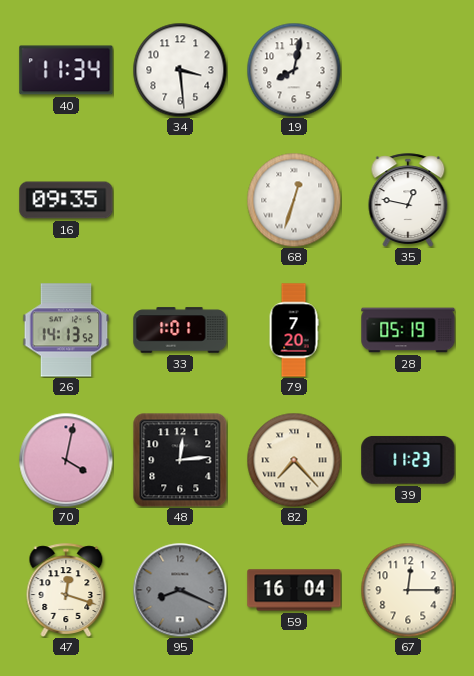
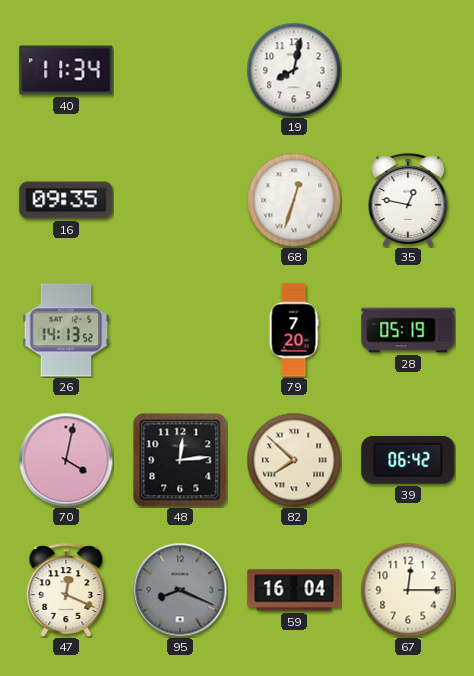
34: 3:29 -> none (180, 70)
33: 1:01 -> none (180, 330)
82: 7:23 -> 7:52 (294, 460)
39: 11:23 -> 06:42 (408, 460)
47: 12:18 -> 12:19 (66, 590)
